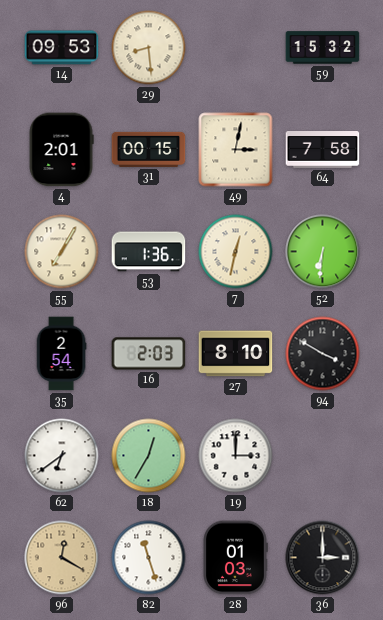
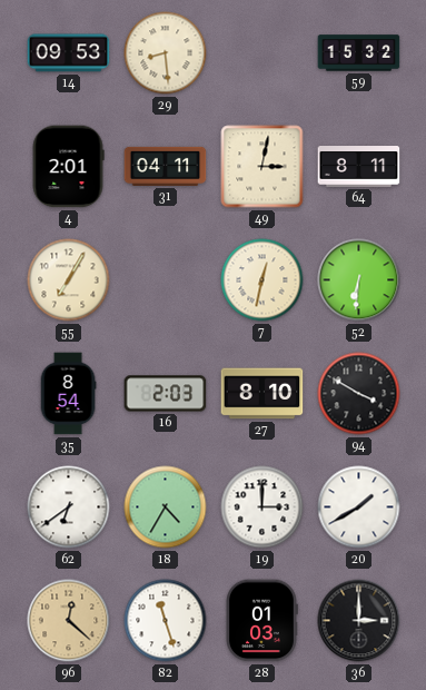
31: 00:15 -> 04:11 (166, 166)
64: 7:58 -> 8:11 (359, 167)
53: 1:36 -> none (149, 252)
35: 2:54 -> 8:54 (68, 394)
18: 12:35 -> 4:35 (166, 507)
20: none -> 1:40 (359, 507)
96: 12:20 -> 12:22 (69, 621)
